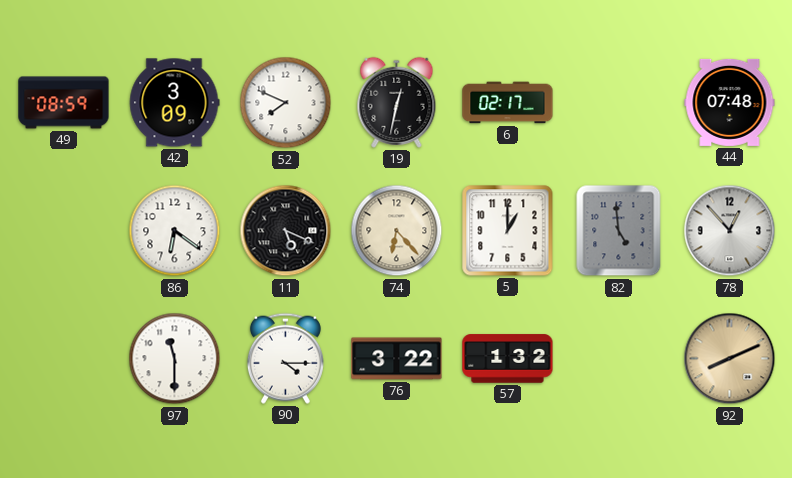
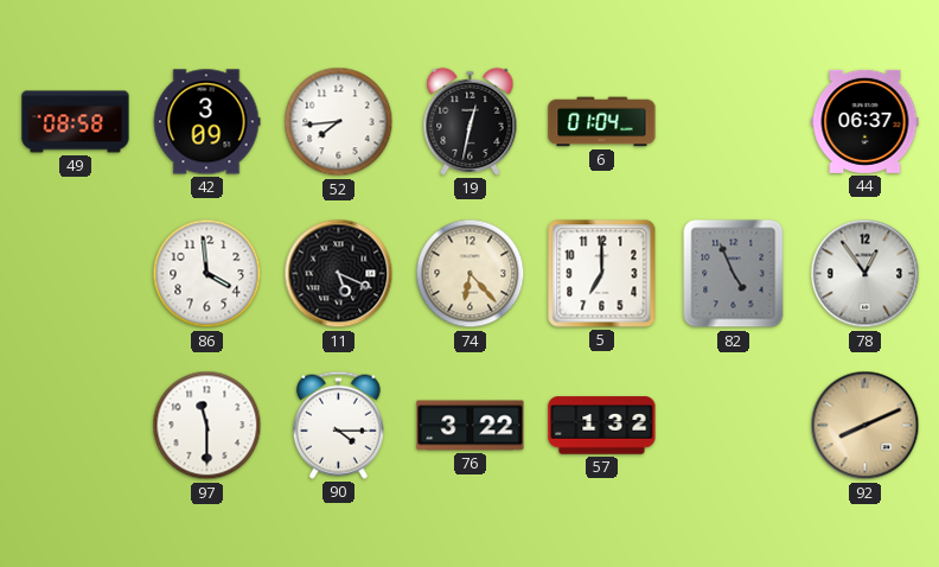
49: 08:59 -> 08:58 (76, 122)
52: 7:49 -> 7:44 (339, 122)
6: 02:17 -> 01:04 (602, 122)
44: 07:48 -> 06:37 (865, 121)
86: 6:21 -> 3:59 (207, 274)
5: 1:00 -> 7:00 (602, 274)
82: 4:59 -> 4:56 (734, 274)
78: 12:53 -> 12:54 (865, 274)
